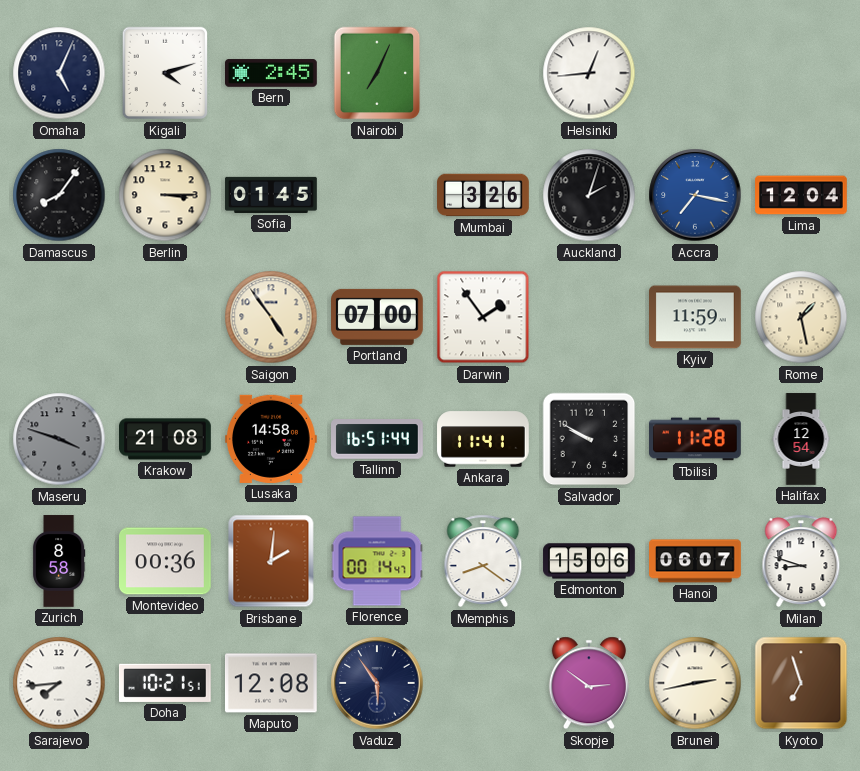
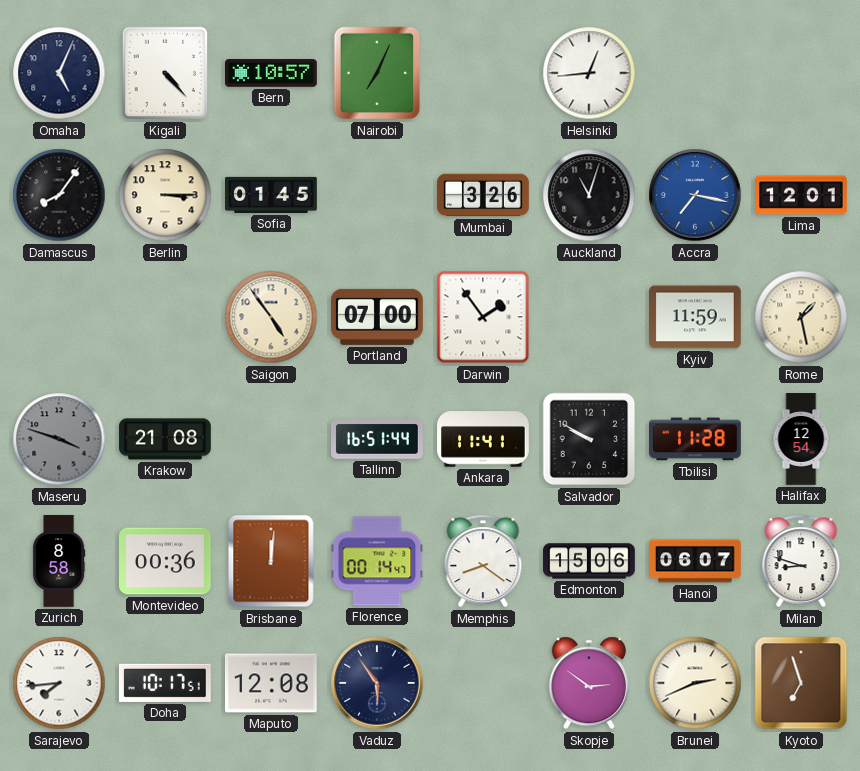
Kigali: 4:12 -> 4:23 (164, 73)
Bern: 2:45 -> 10:57 (272, 73)
Auckland: 2:03 -> 11:03 (589, 195)
Lima: 12:04 -> 12:01 (801, 195)
Lusaka: 14:58 -> none (272, 439)
Brisbane: 2:01 -> 12:01 (271, 561)
Doha: 10:21 -> 10:17 (165, 683)
Brunei: 2:43 -> 2:41 (695, 683)
